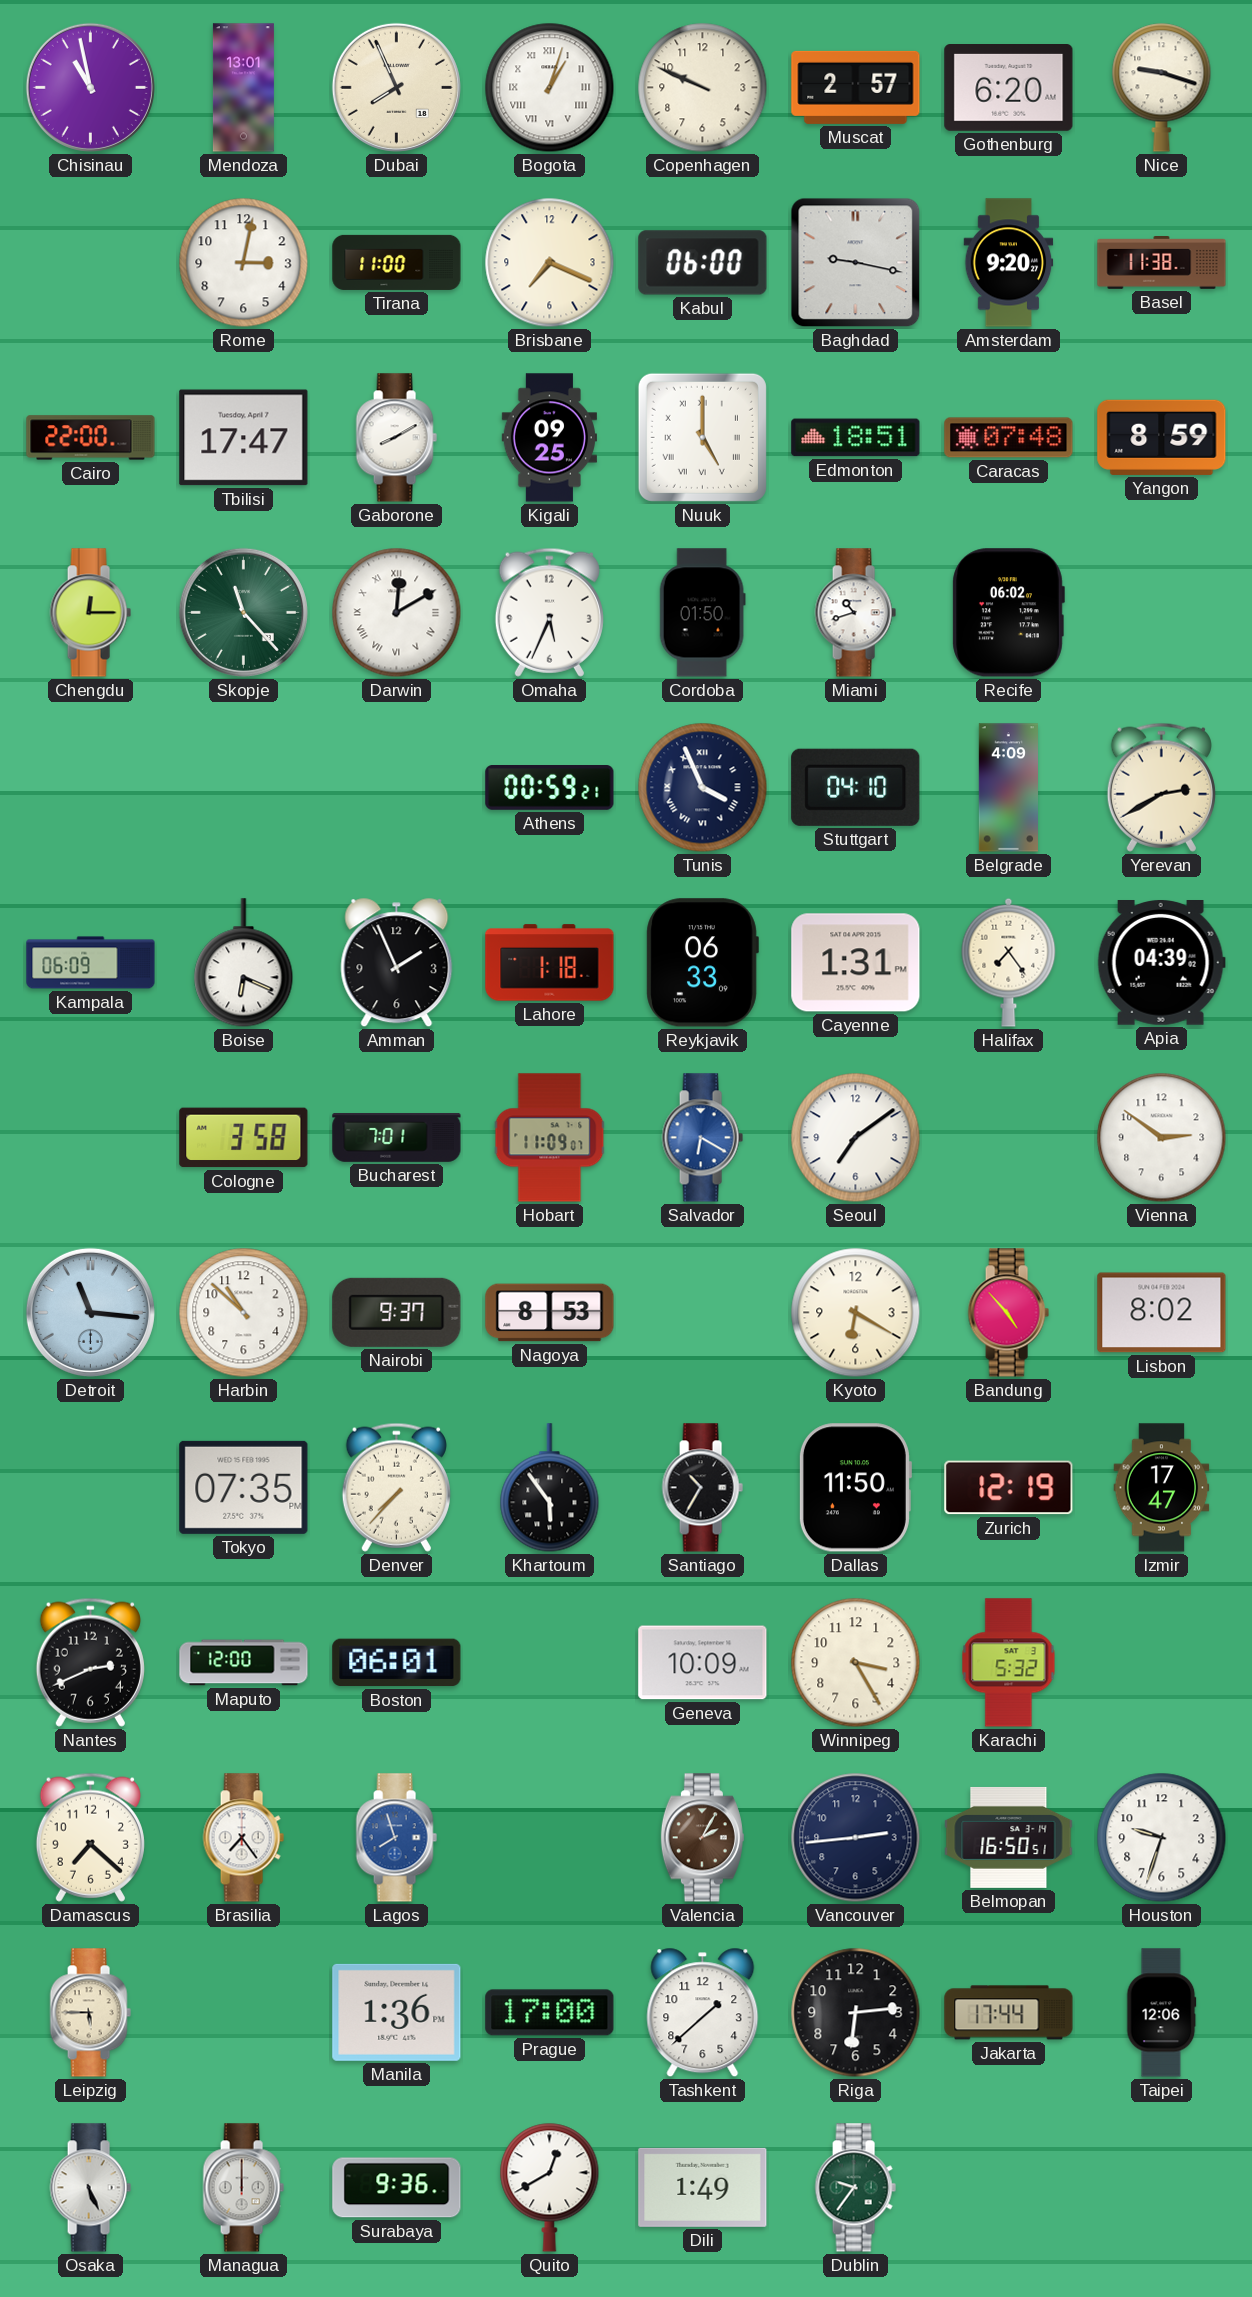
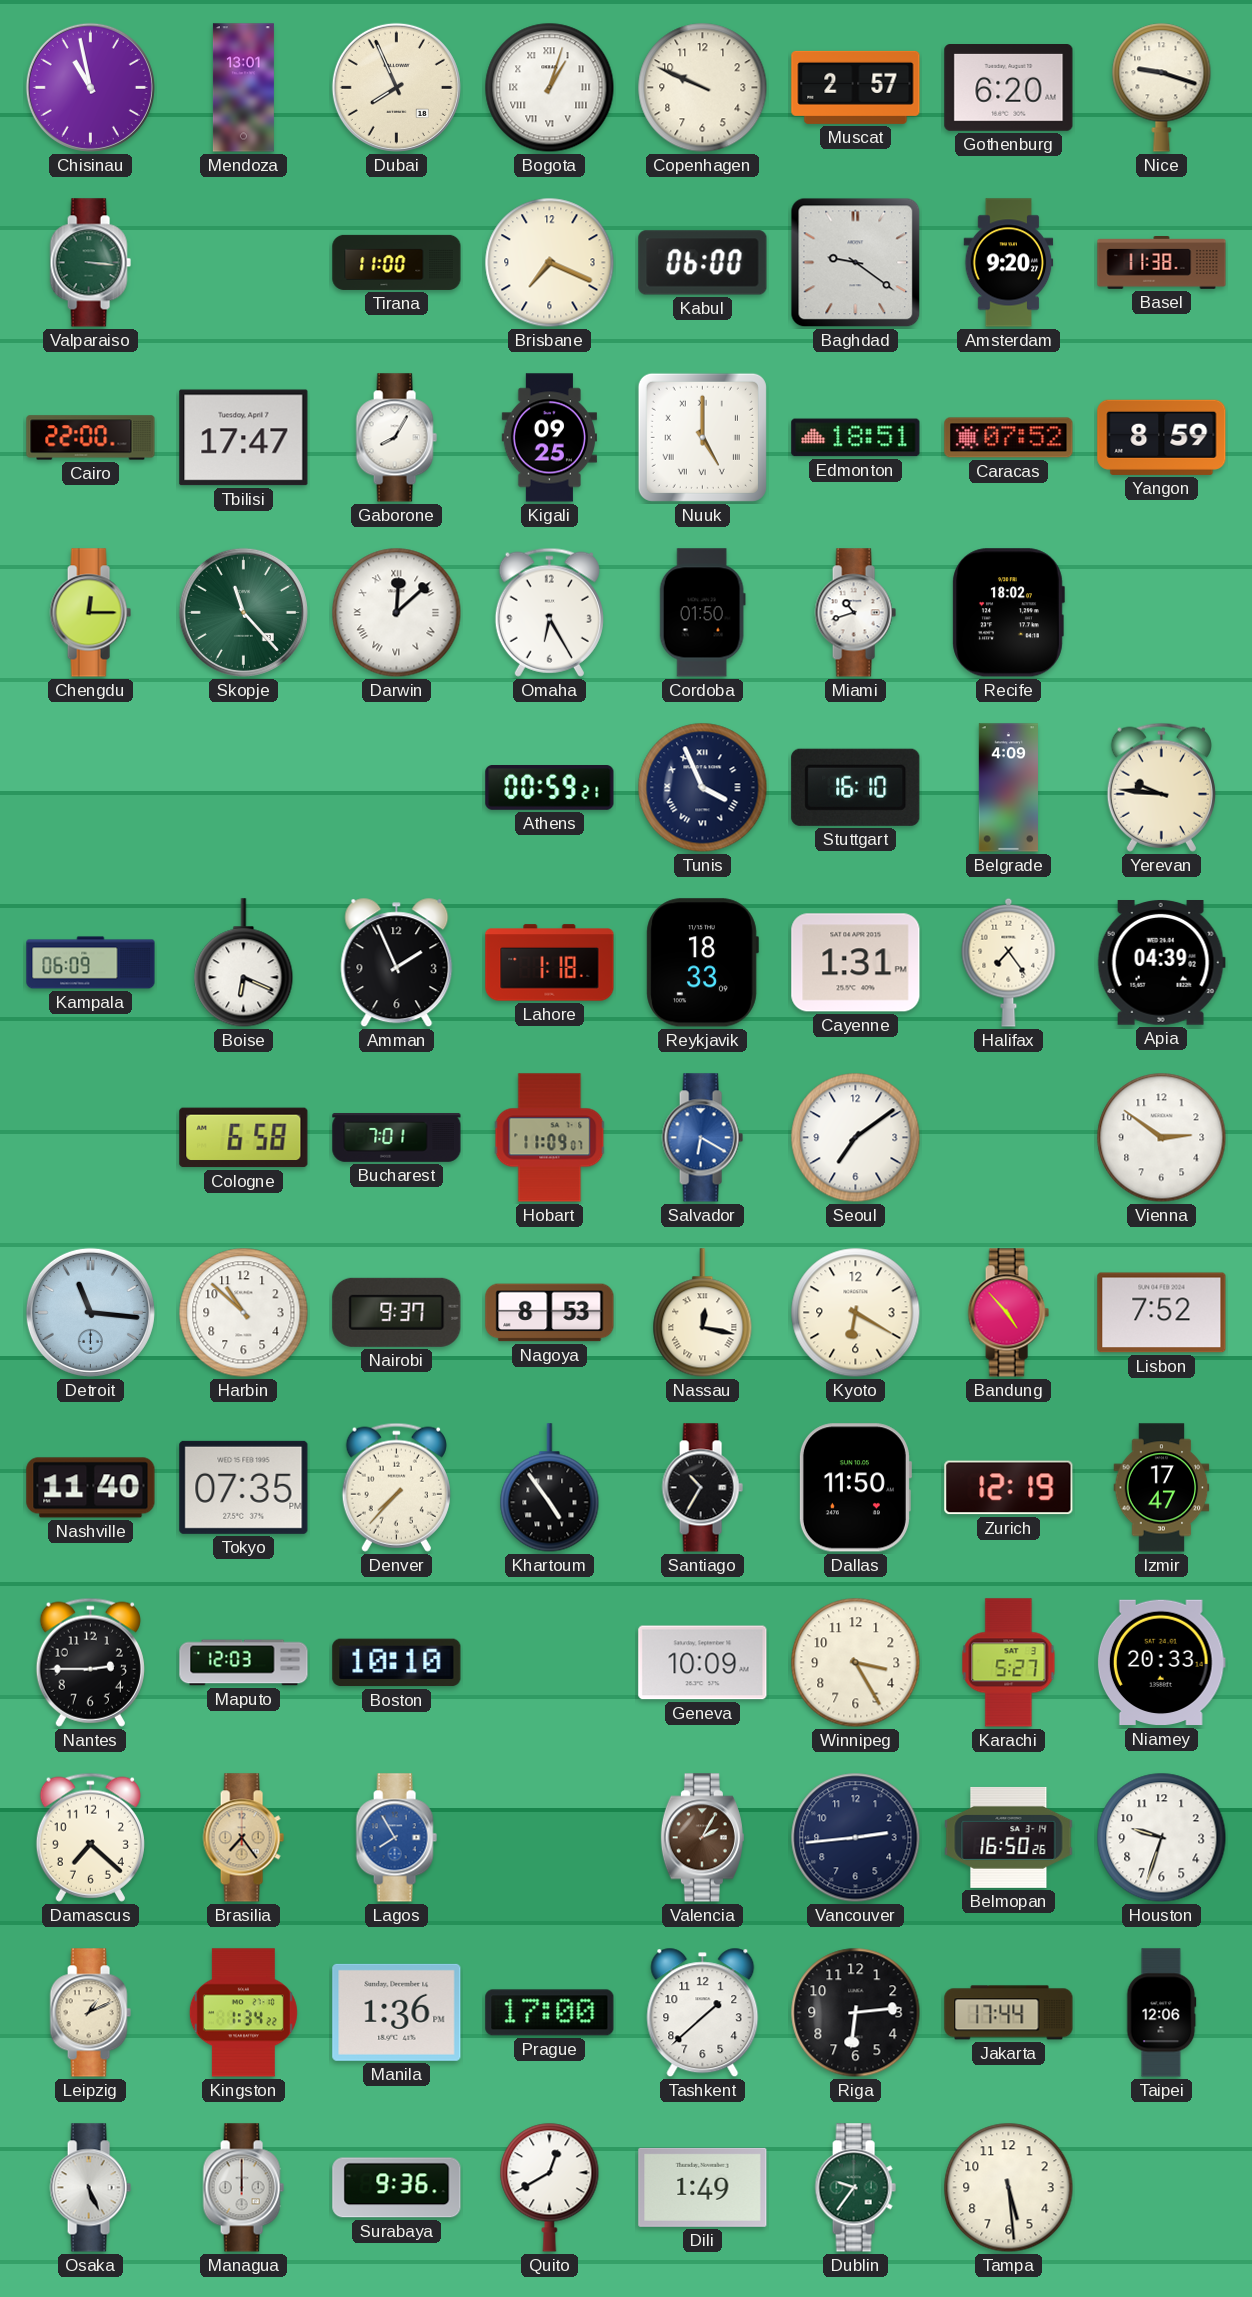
Valparaiso: none -> 3:16 (90, 263)
Rome: 3:02 -> none (244, 263)
Baghdad: 9:17 -> 9:21 (856, 263)
Gaborone: 8:10 -> 8:05 (396, 438)
Caracas: 07:48 -> 07:52 (1009, 438)
Darwin: 12:10 -> 12:08 (397, 613)
Omaha: 5:34 -> 6:25 (549, 612)
Recife: 06:02 -> 18:02 (1008, 613)
Stuttgart: 04:10 -> 16:10 (856, 787)
Yerevan: 2:40 -> 9:46 (1161, 787)
Reykjavik: 06:33 -> 18:33 (702, 963)
Cologne: 3:58 -> 6:58 (244, 1138)
Nassau: none -> 12:17 (703, 1313)
Lisbon: 8:02 -> 7:52 (1162, 1313)
Nashville: none -> 11:40 (91, 1488)
Khartoum: 5:54 -> 4:54 (550, 1488)
Nantes: 2:41 -> 2:45 (90, 1662)
Maputo: 12:00 -> 12:03 (244, 1663)
Boston: 06:01 -> 10:10 (397, 1663)
Karachi: 5:32 -> 5:27 (1009, 1663)
Niamey: none -> 20:33 (1161, 1663)
Brasilia dial: white -> champagne (243, 1838)
Lagos: 7:57 -> 7:55 (396, 1838)
Belmopan: 16:50:51 -> 16:50:26 (1009, 1837)
Leipzig: 5:45 -> 1:11 (90, 2013)
Kingston: none -> 1:34 (243, 2013)
Tampa: none -> 5:29 (1009, 2188)
